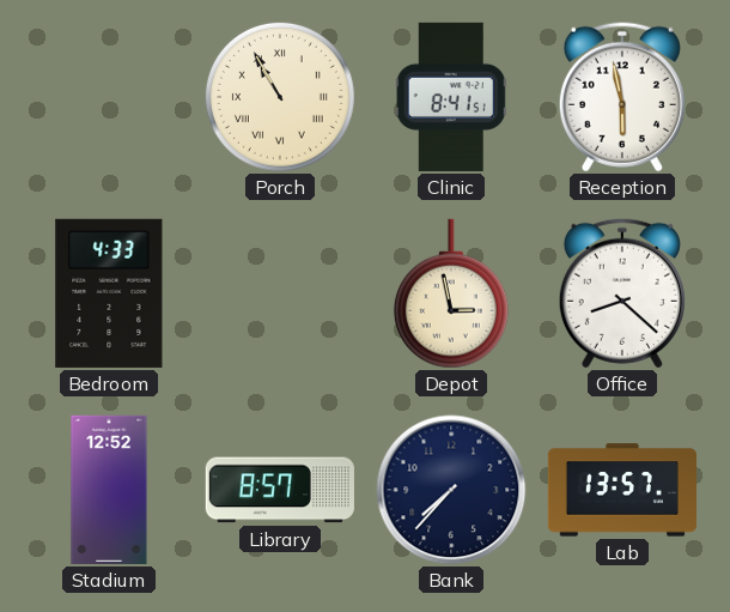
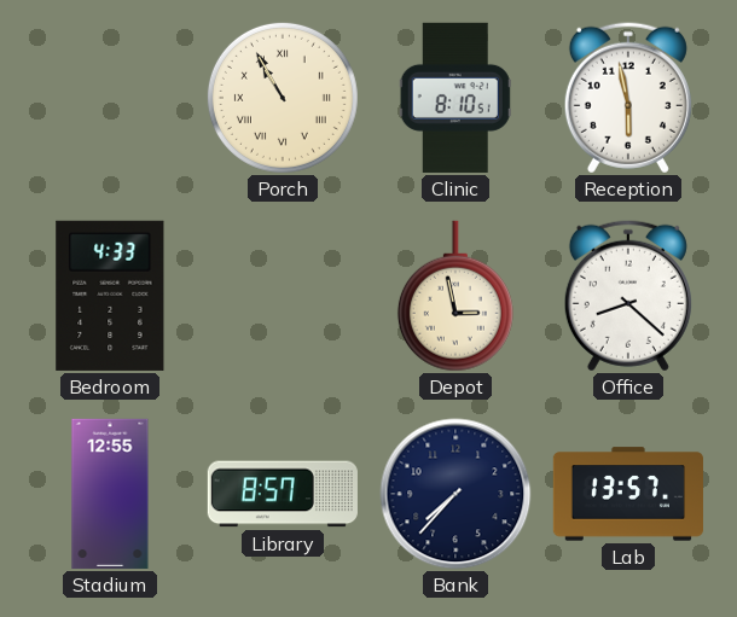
Clinic: 8:41 -> 8:10 (455, 98)
Stadium: 12:52 -> 12:55 (110, 494)
